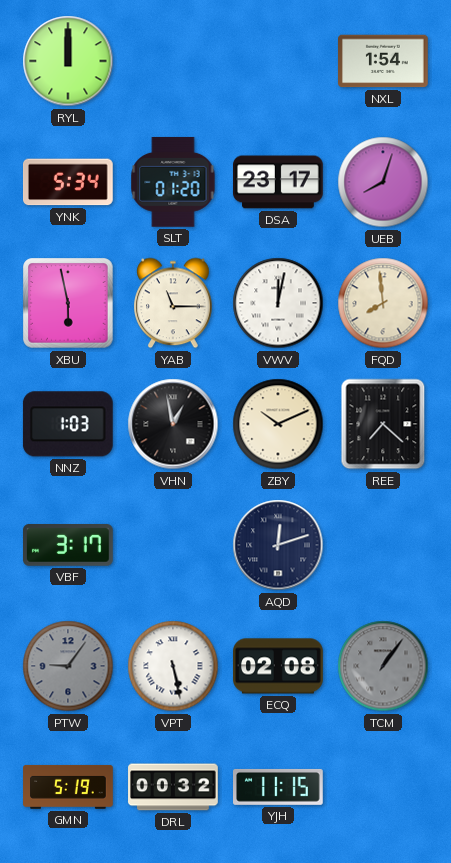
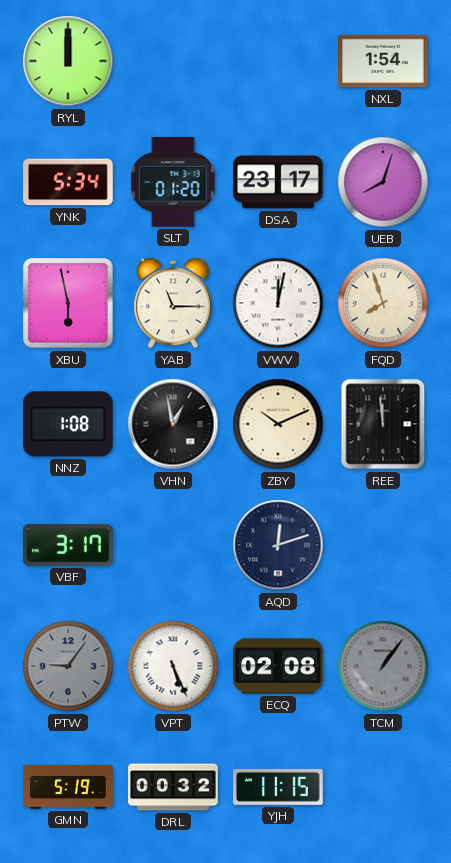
FQD: 7:59 -> 7:57 (383, 303)
NNZ: 1:03 -> 1:08 (68, 424)
REE: 7:22 -> 11:59 (383, 424)
VPT: 5:28 -> 5:26 (173, 666)
